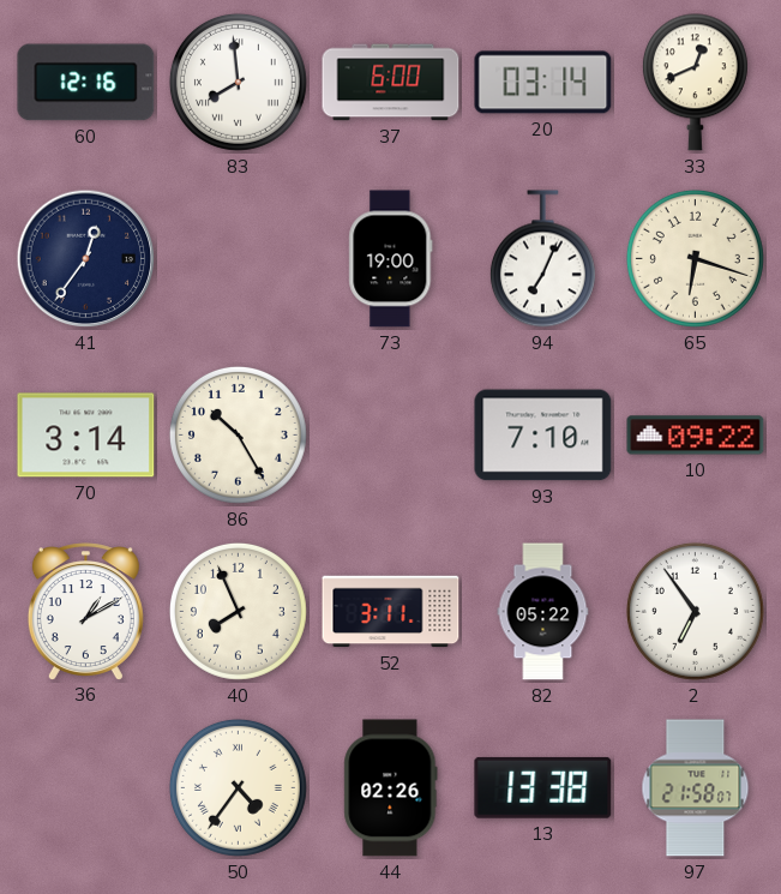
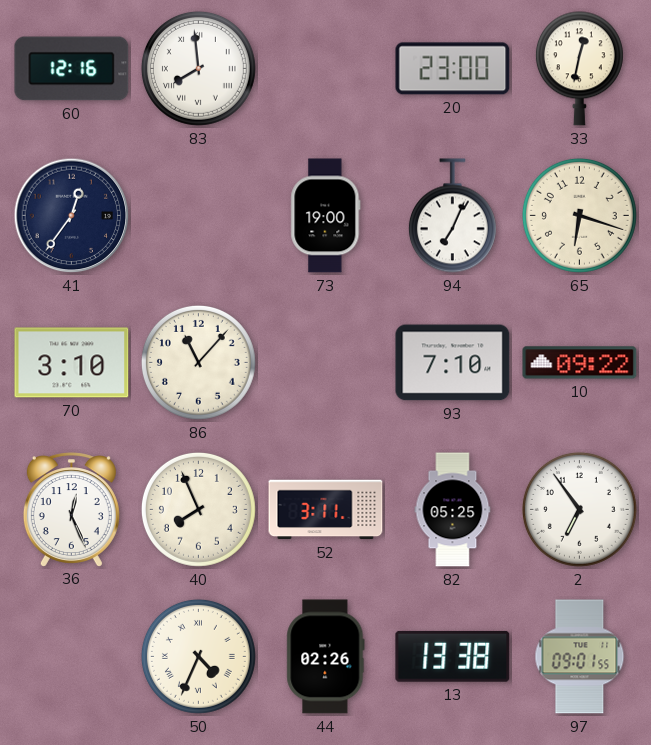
37: 6:00 -> none (391, 83)
20: 03:14 -> 23:00 (453, 69)
33: 12:41 -> 12:32 (579, 69)
70: 3:14 -> 3:10 (72, 363)
86: 10:25 -> 11:07 (198, 362)
36: 1:10 -> 12:26 (71, 509)
82: 05:22 -> 05:25 (453, 510)
50: 4:36 -> 4:34 (198, 656)
97: 21:58 -> 09:01 (580, 657)
